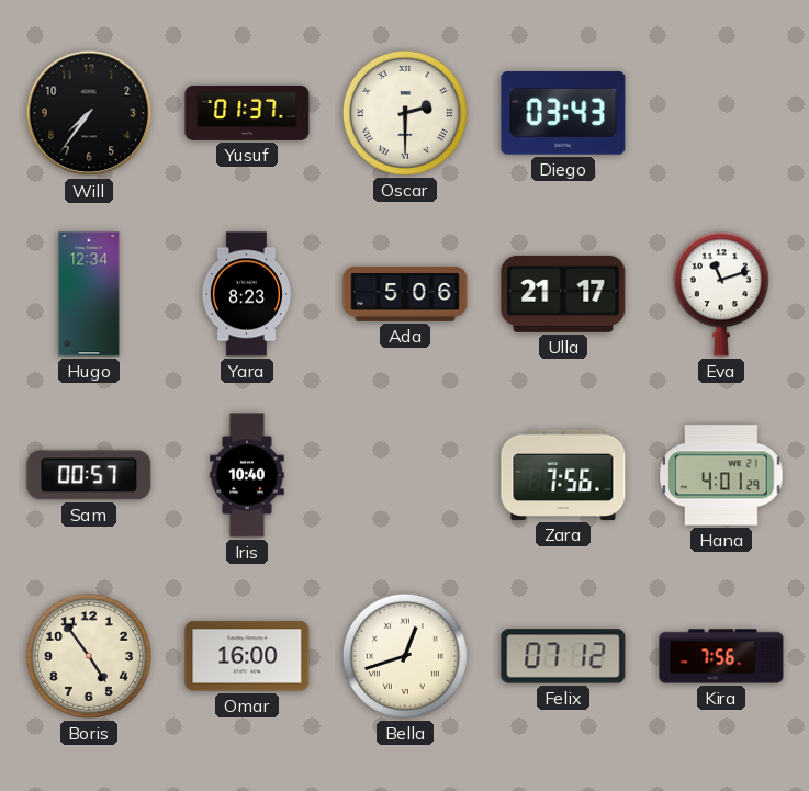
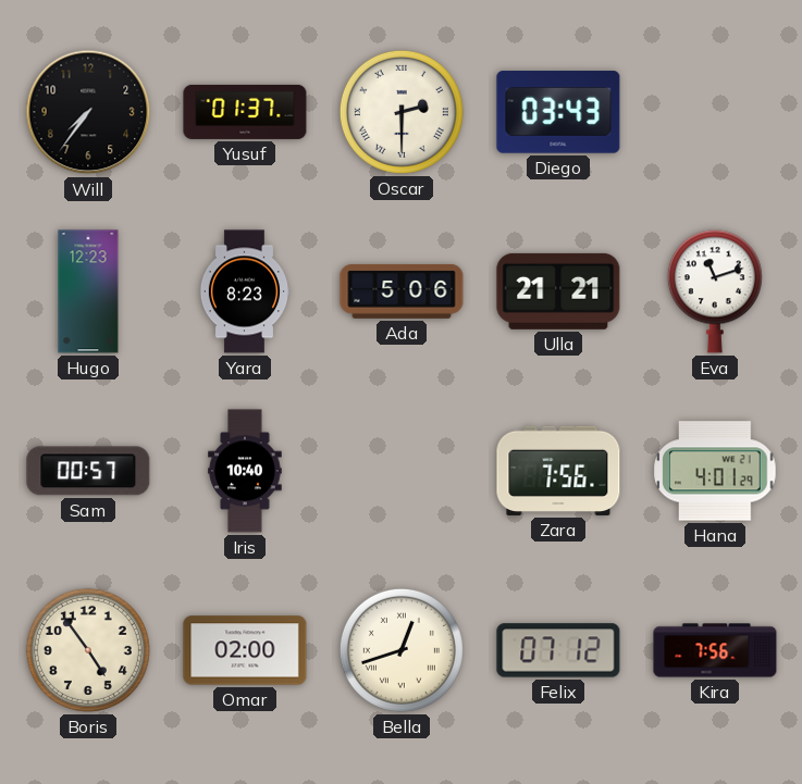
Hugo: 12:34 -> 12:23 (88, 291)
Ulla: 21:17 -> 21:21 (558, 291)
Omar: 16:00 -> 02:00 (245, 650)
